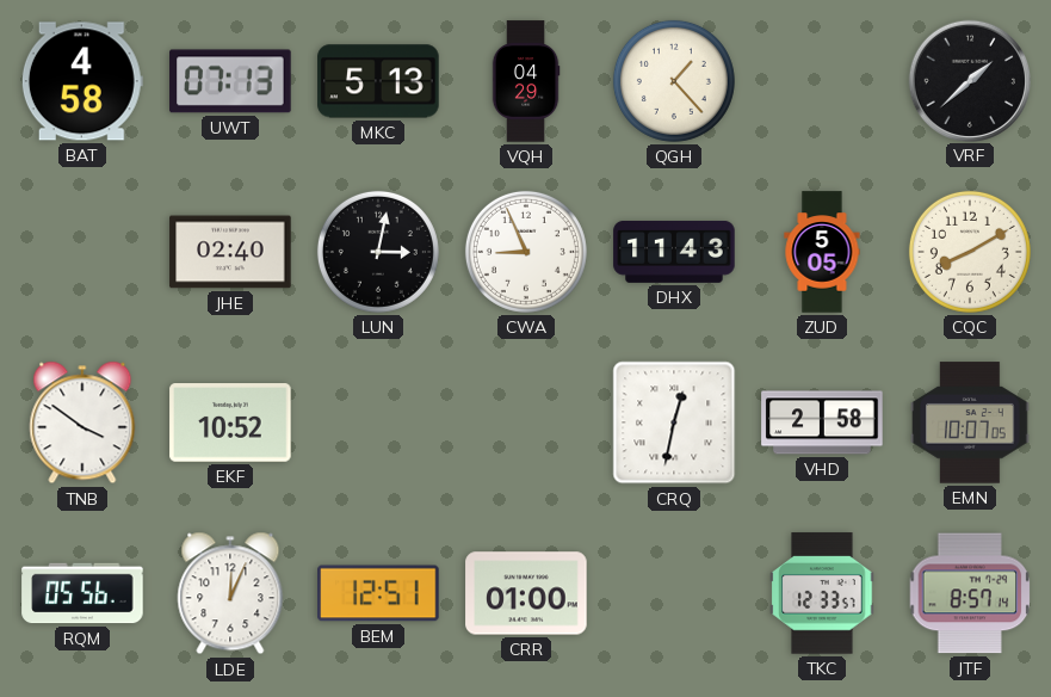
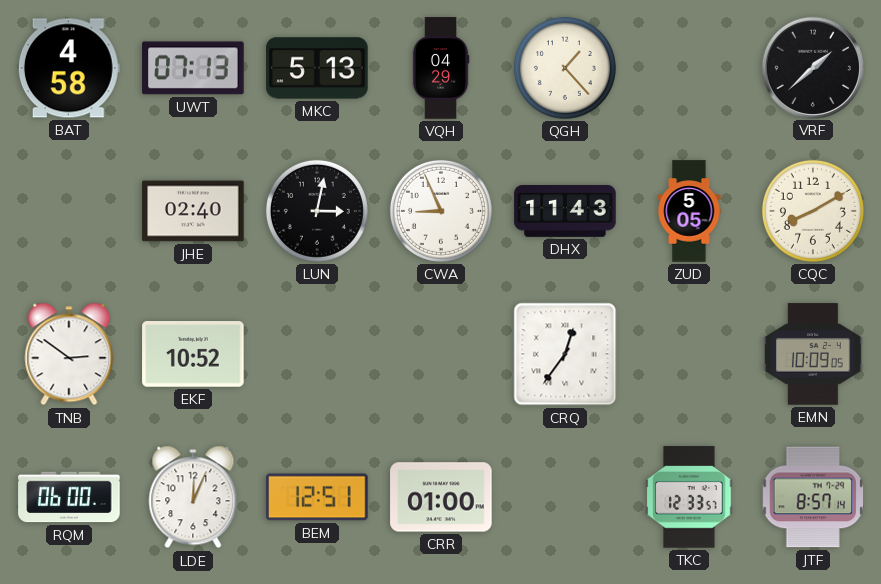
TNB: 3:51 -> 2:51 (69, 354)
CRQ: 12:32 -> 12:36 (565, 354)
VHD: 2:58 -> none (822, 422)
EMN: 10:07 -> 10:09 (813, 354)
RQM: 05:56 -> 06:00 (69, 497)
